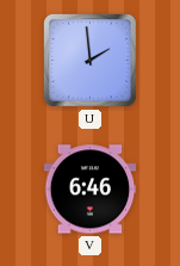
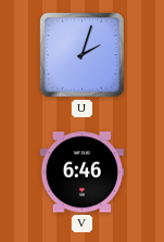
U: 1:59 -> 2:03 (83, 55)
